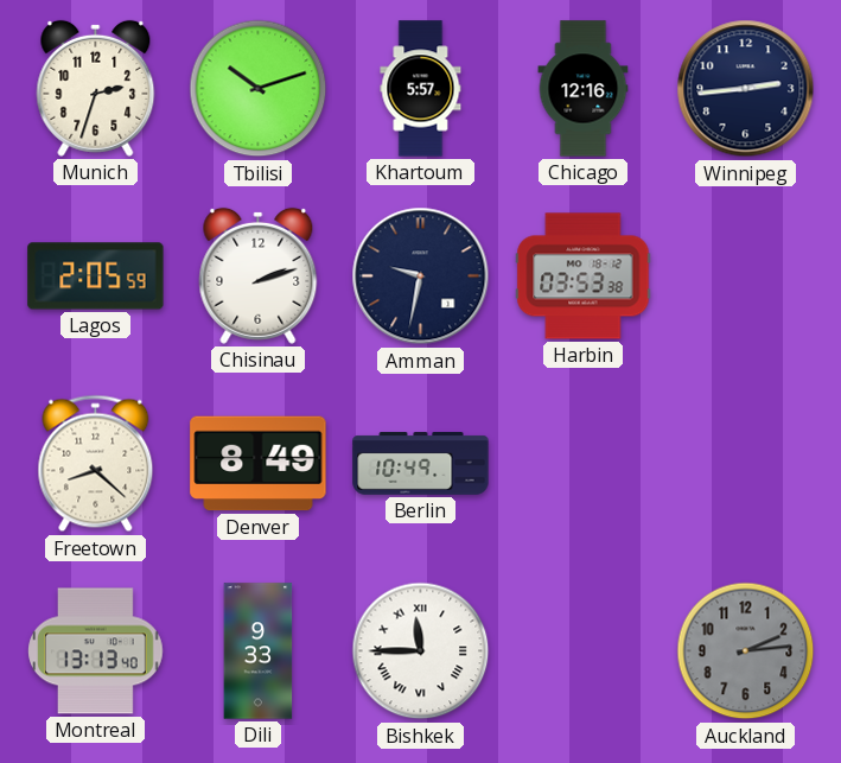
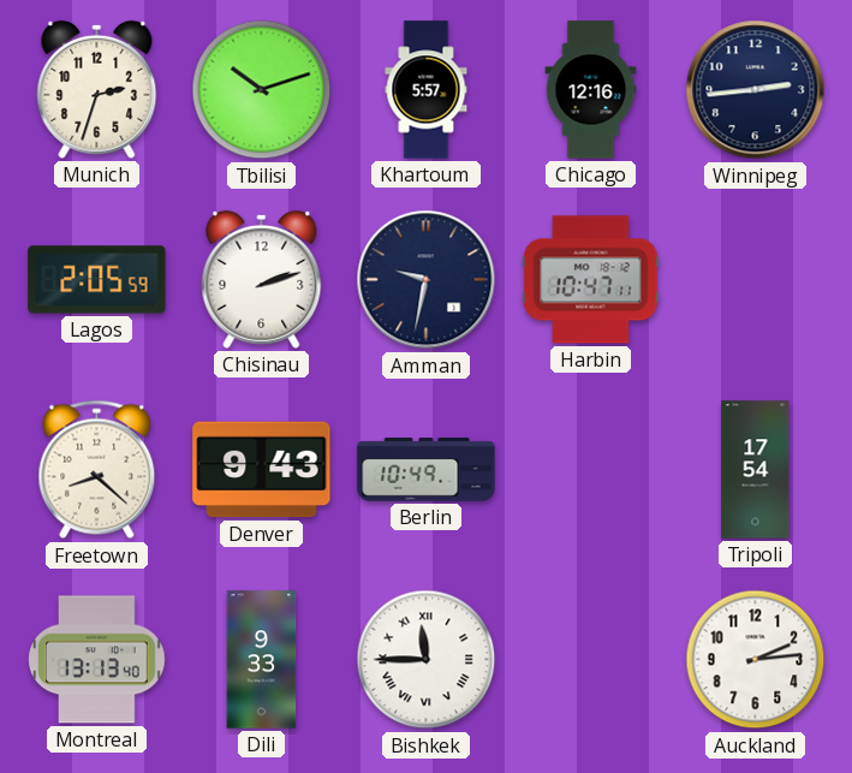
Harbin: 03:53 -> 10:47 (591, 280)
Denver: 8:49 -> 9:43 (262, 470)
Tripoli: none -> 17:54 (756, 470)
Auckland dial: grey -> white (756, 660)
